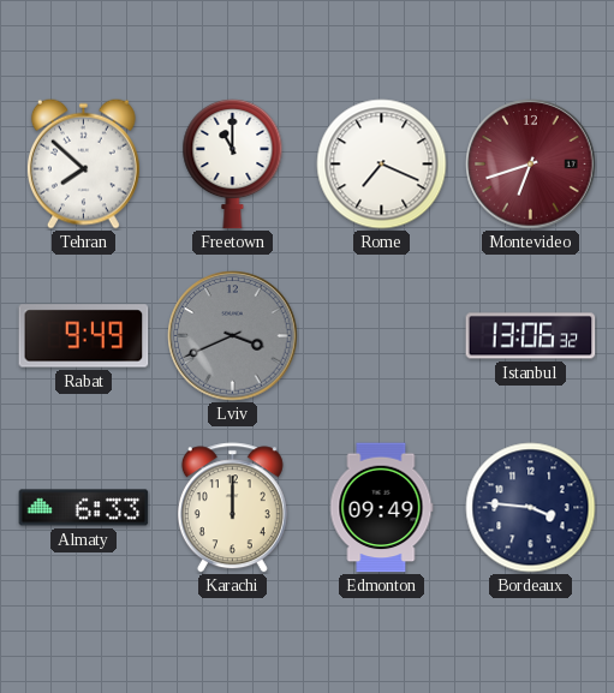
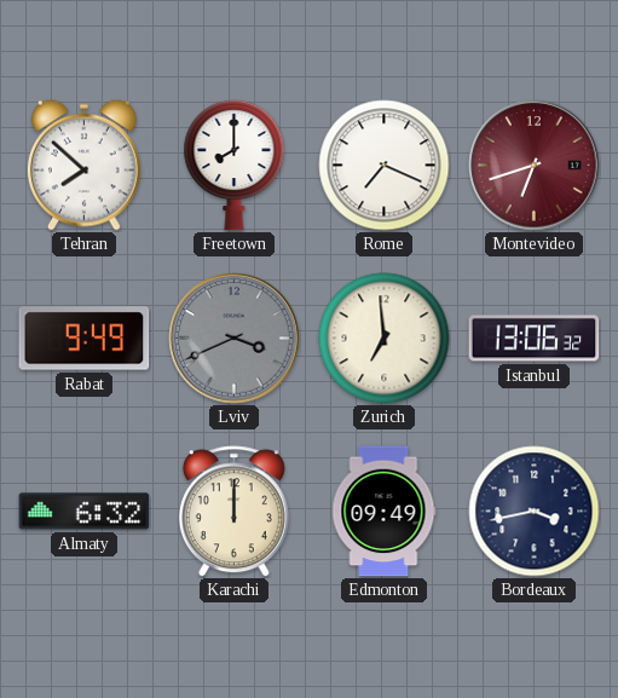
Freetown: 11:00 -> 8:00 (235, 165)
Zurich: none -> 6:59 (385, 339)
Almaty: 6:33 -> 6:32 (85, 512)
Bordeaux: 3:46 -> 3:43 (535, 512)
